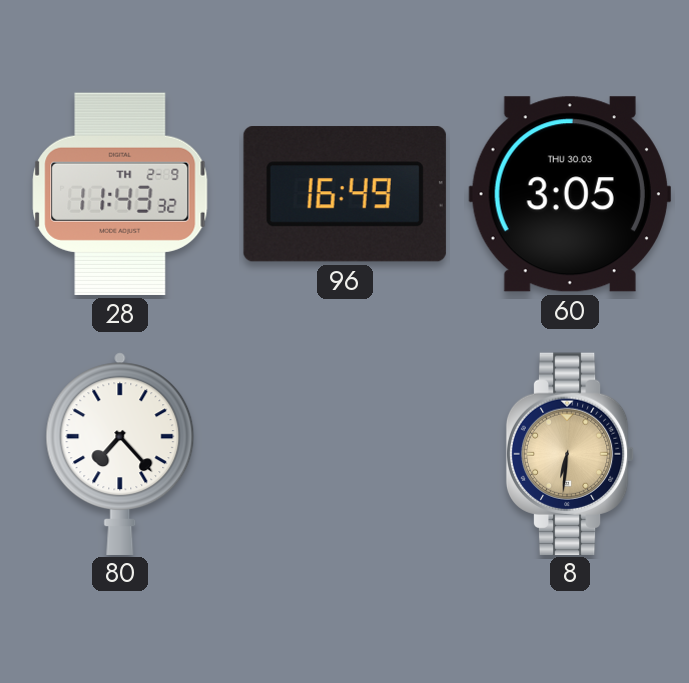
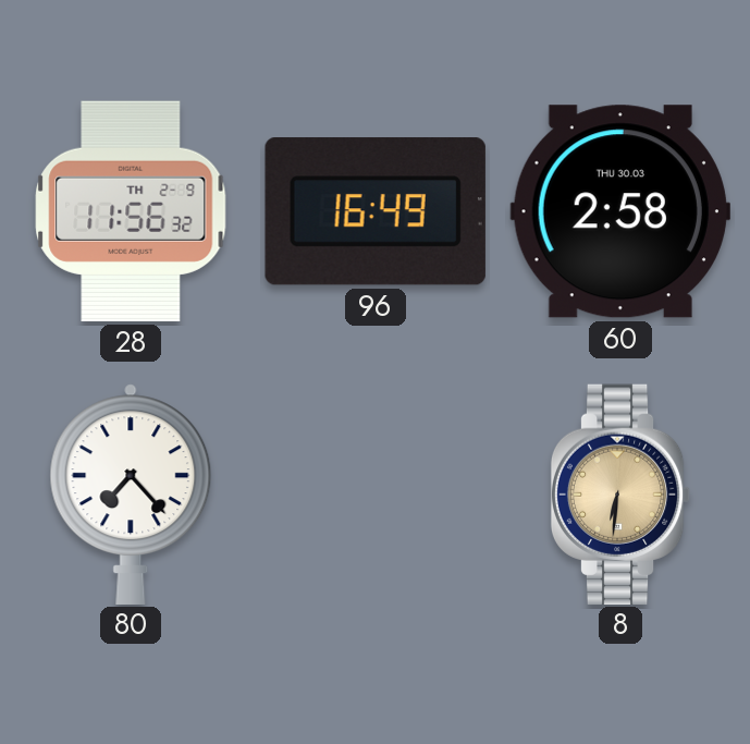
28: 11:43 -> 11:56 (131, 211)
60: 3:05 -> 2:58 (620, 211)
